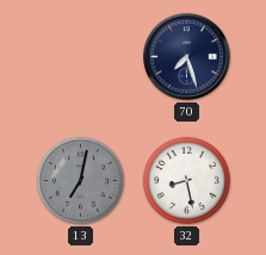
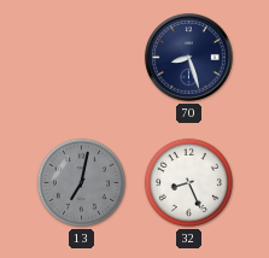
70: 7:27 -> 8:27 (189, 58)
32: 8:28 -> 8:26 (188, 182)
